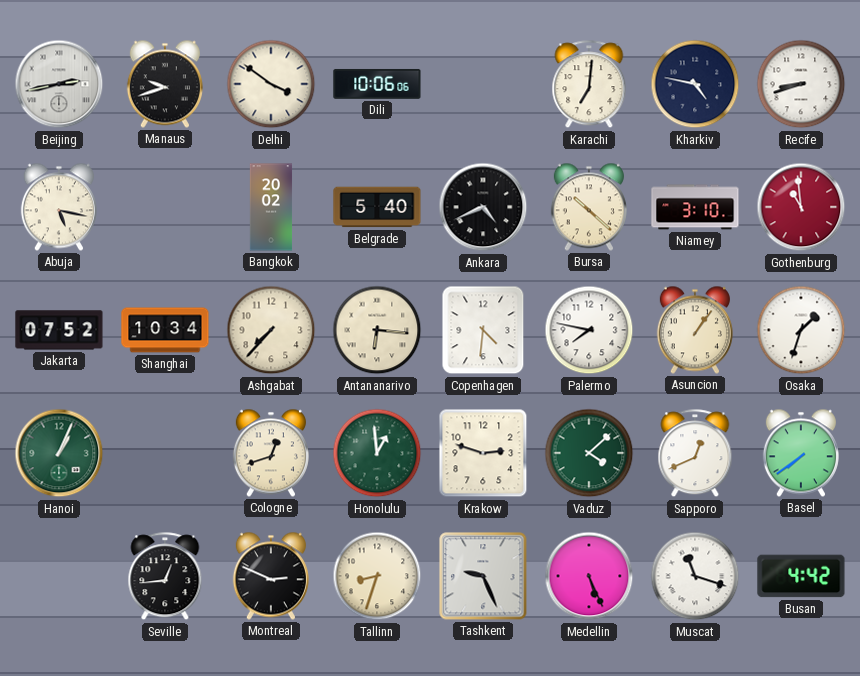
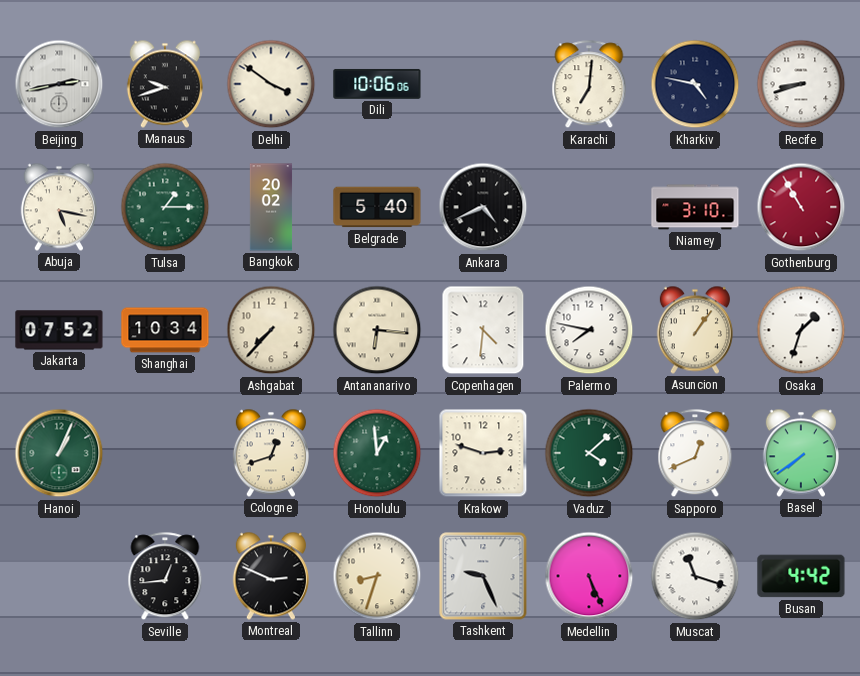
Tulsa: none -> 1:15 (165, 207)
Bursa: 10:22 -> none (589, 207)
Gothenburg: 10:59 -> 10:55 (801, 207)
